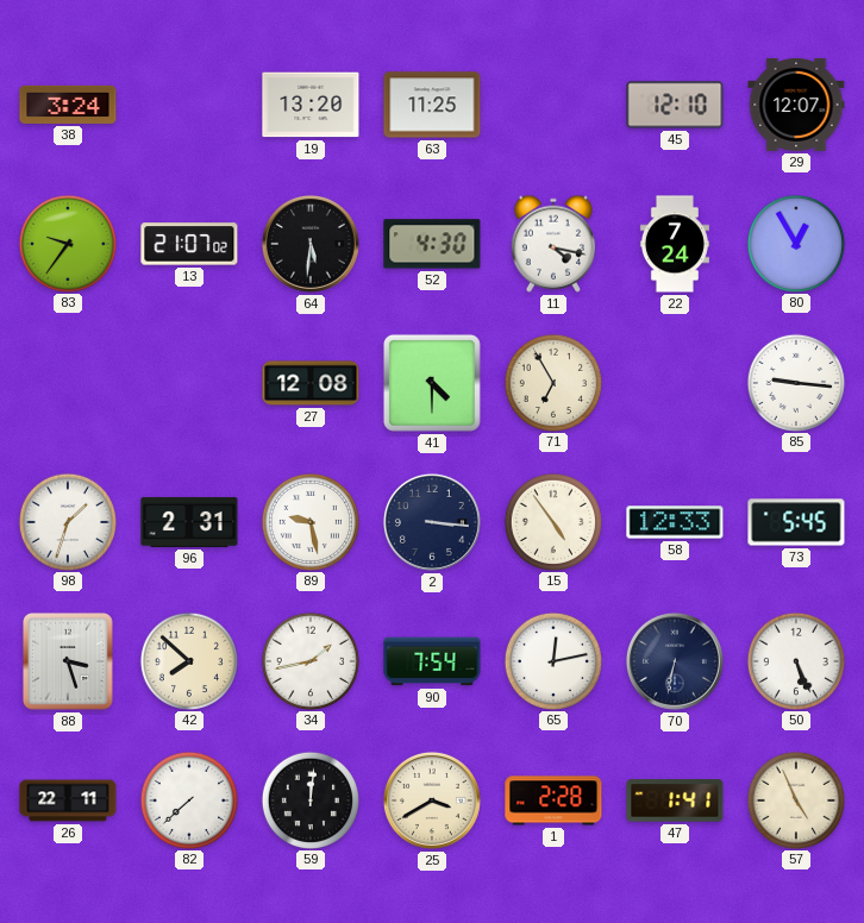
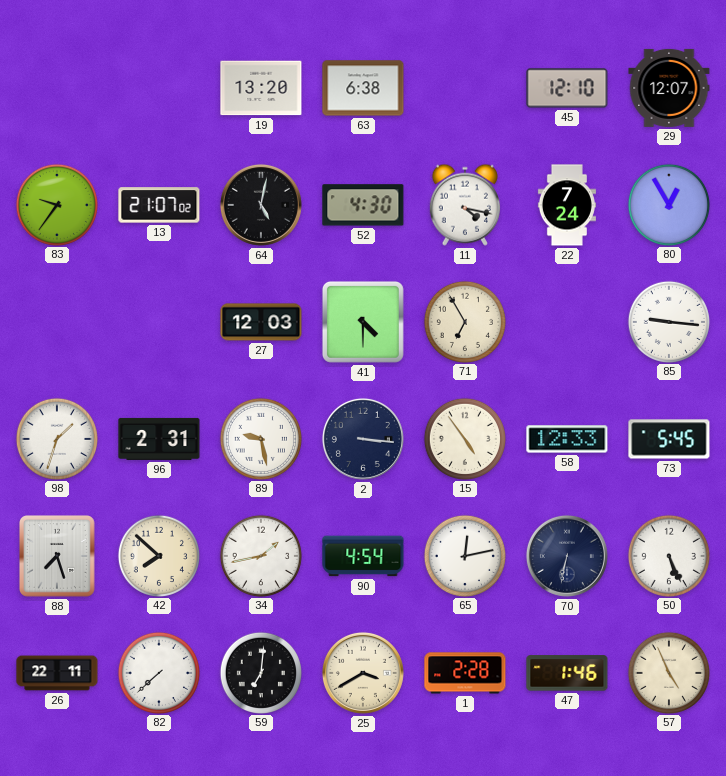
38: 3:24 -> none (68, 105)
63: 11:25 -> 6:38 (363, 88)
64: 5:31 -> 5:02 (261, 205)
27: 12:08 -> 12:03 (261, 322)
88: 3:27 -> 7:27 (58, 557)
90: 7:54 -> 4:54 (363, 556)
59: 12:01 -> 7:01 (260, 672)
47: 1:41 -> 1:46 (567, 673)
